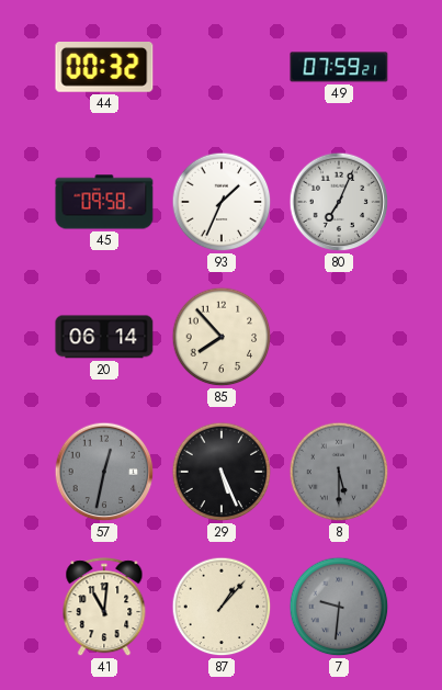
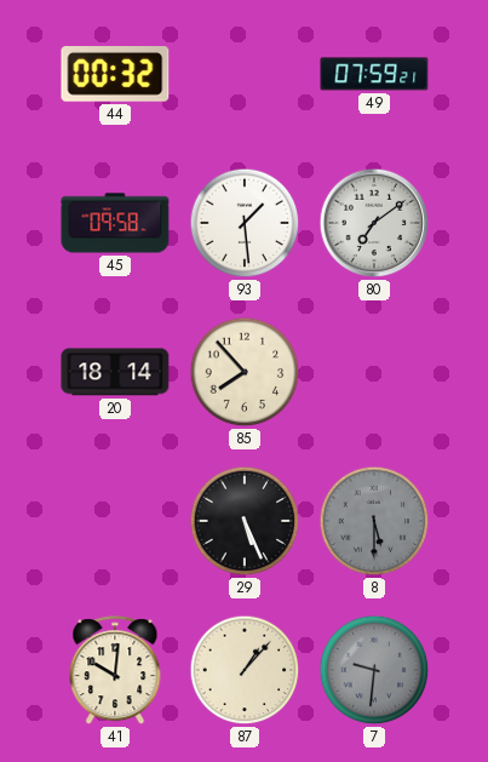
93: 1:34 -> 1:29 (245, 223)
80: 7:04 -> 7:09 (374, 223)
20: 06:14 -> 18:14 (115, 372)
57: 12:32 -> none (104, 472)
41: 11:01 -> 10:01 (115, 671)
